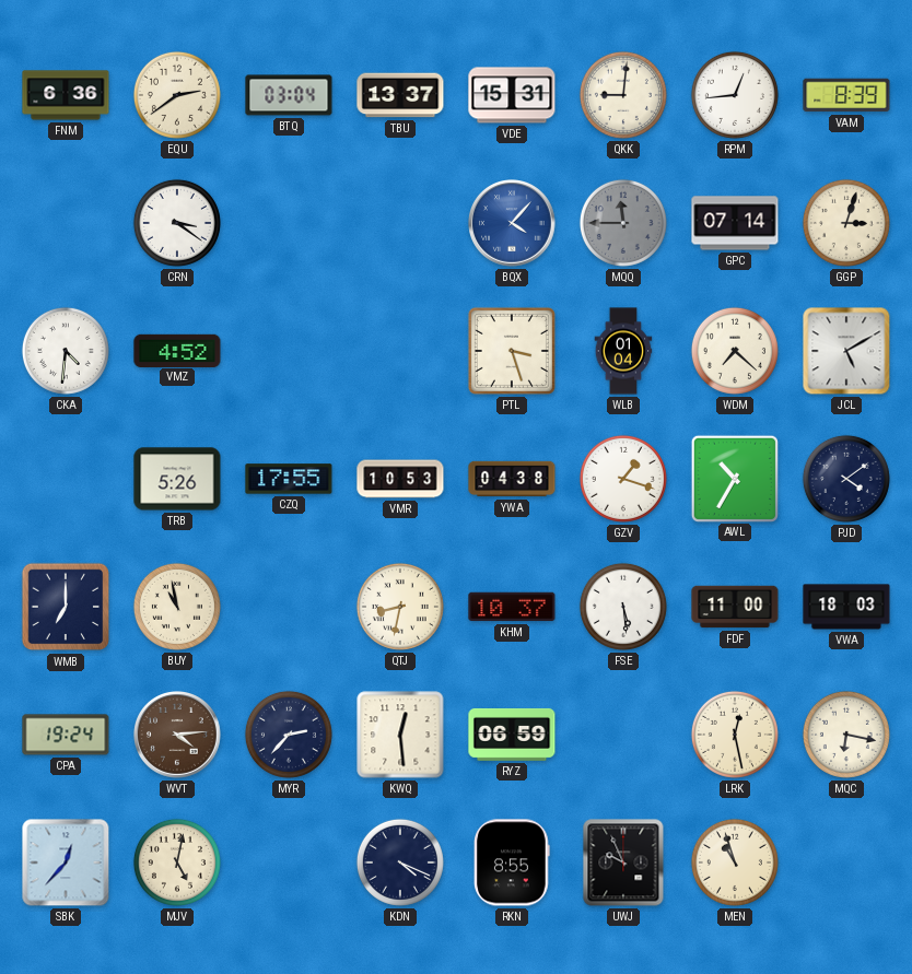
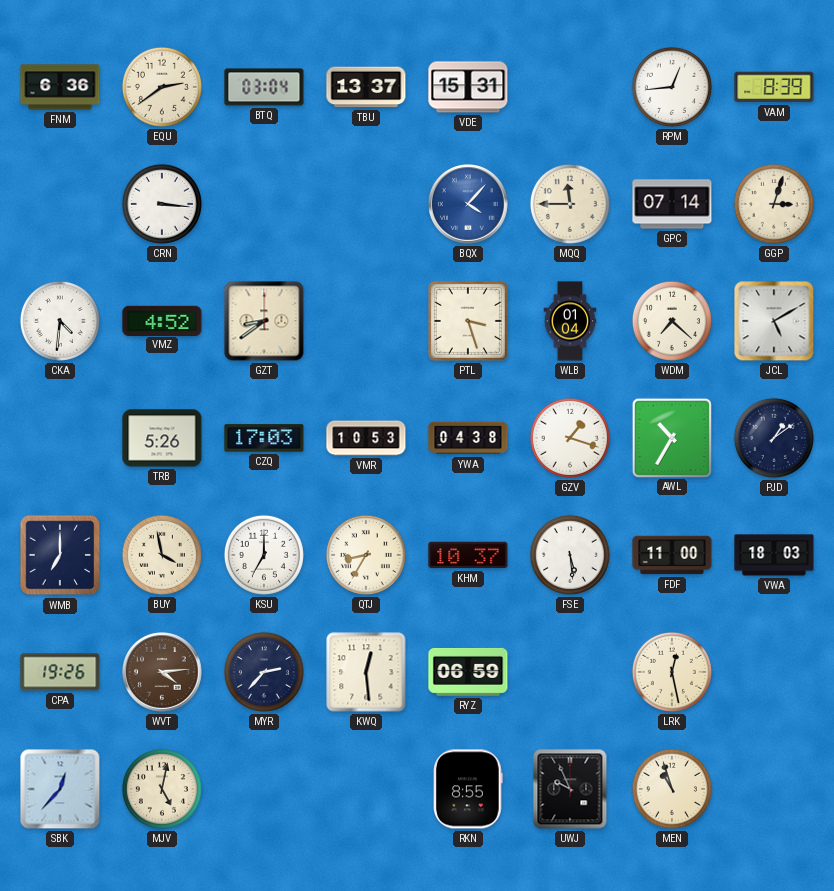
QKK: 9:01 -> none (623, 95)
CRN: 3:21 -> 3:16 (162, 204)
MQQ dial: grey -> cream (570, 204)
GZT: none -> 8:39 (264, 321)
CZQ: 17:55 -> 17:03 (264, 438)
PJD: 4:09 -> 1:09 (774, 438)
BUY: 10:58 -> 3:58 (162, 555)
KSU: none -> 7:00 (264, 555)
QTJ: 8:32 -> 8:35 (366, 555)
CPA: 19:24 -> 19:26 (60, 672)
MQC: 6:17 -> none (846, 735)
KDN: 4:19 -> none (400, 862)
